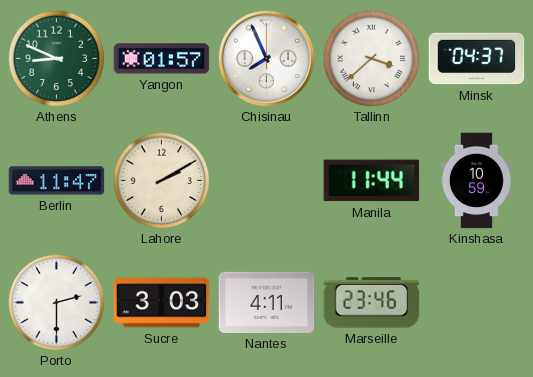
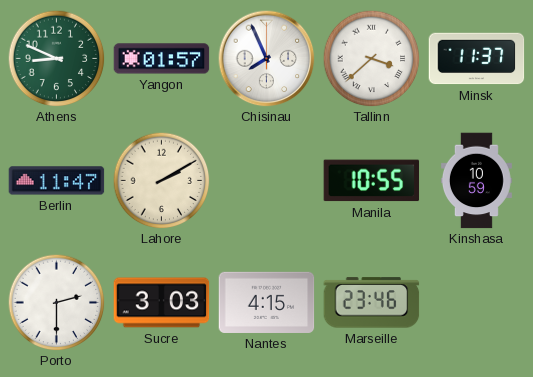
Minsk: 04:37 -> 11:37 (477, 59)
Manila: 11:44 -> 10:55 (372, 181)
Nantes: 4:11 -> 4:15 (267, 302)
